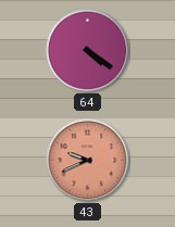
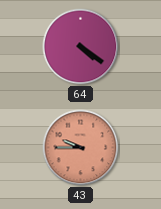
43: 9:41 -> 9:45 (81, 148)
